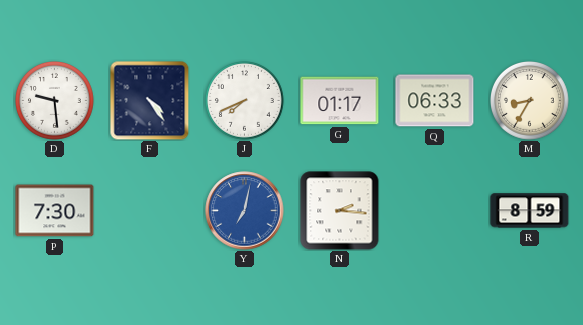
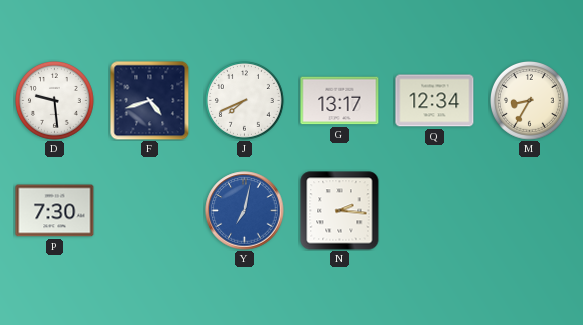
F: 4:24 -> 4:42 (150, 101)
G: 01:17 -> 13:17 (340, 101)
Q: 06:33 -> 12:34 (435, 101)
R: 8:59 -> none (530, 211)
